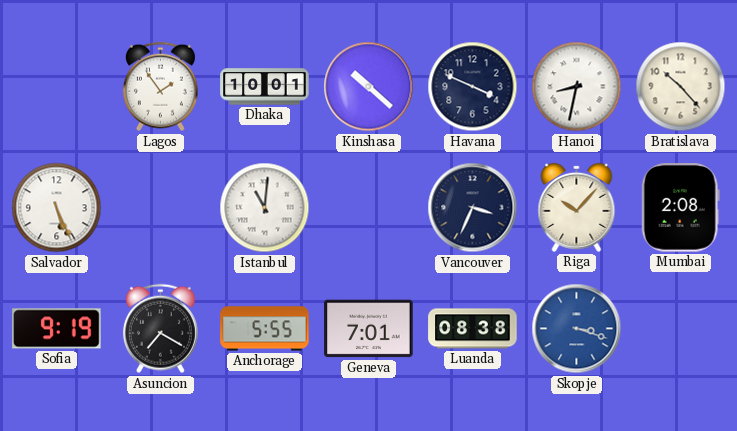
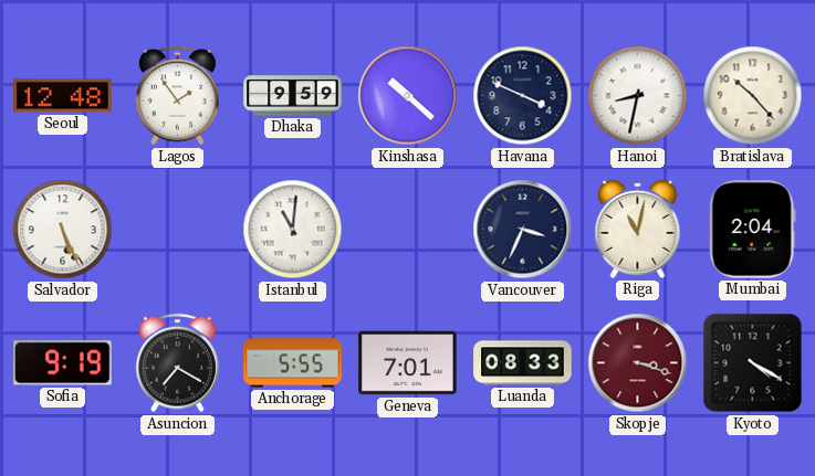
Seoul: none -> 12:48 (63, 96)
Dhaka: 10:01 -> 9:59 (293, 96)
Riga: 10:07 -> 11:02 (638, 229)
Mumbai: 2:08 -> 2:04 (752, 230)
Luanda: 08:38 -> 08:33 (523, 363)
Skopje dial: blue -> burgundy (638, 363)
Kyoto: none -> 4:20 (753, 363)
